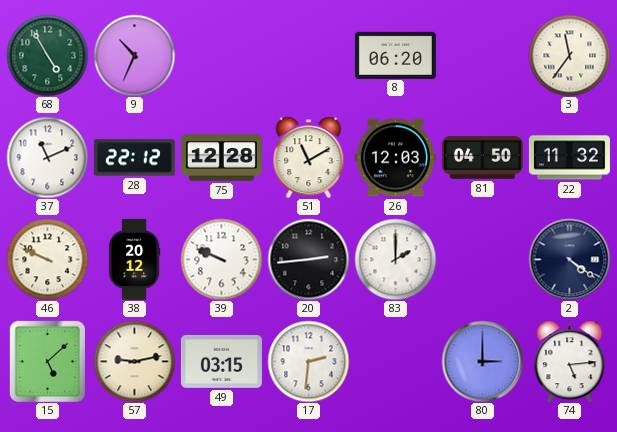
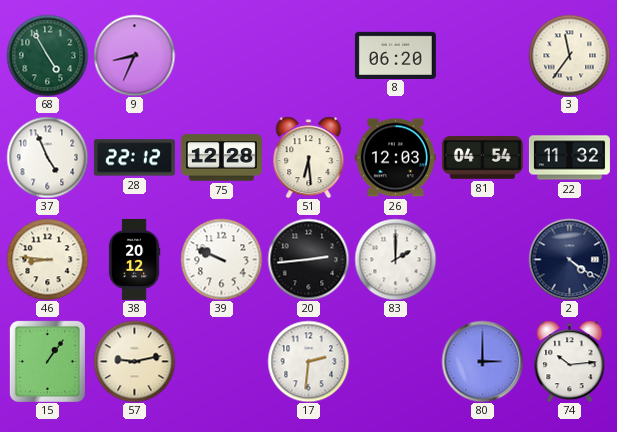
9: 10:34 -> 8:34 (134, 55)
37: 11:11 -> 4:56 (47, 157)
51: 11:10 -> 6:29 (309, 157)
81: 04:50 -> 04:54 (482, 158)
46: 9:49 -> 8:46 (47, 259)
15: 5:08 -> 1:06 (47, 361)
49: 03:15 -> none (221, 361)
74: 5:14 -> 10:14 (570, 361)
